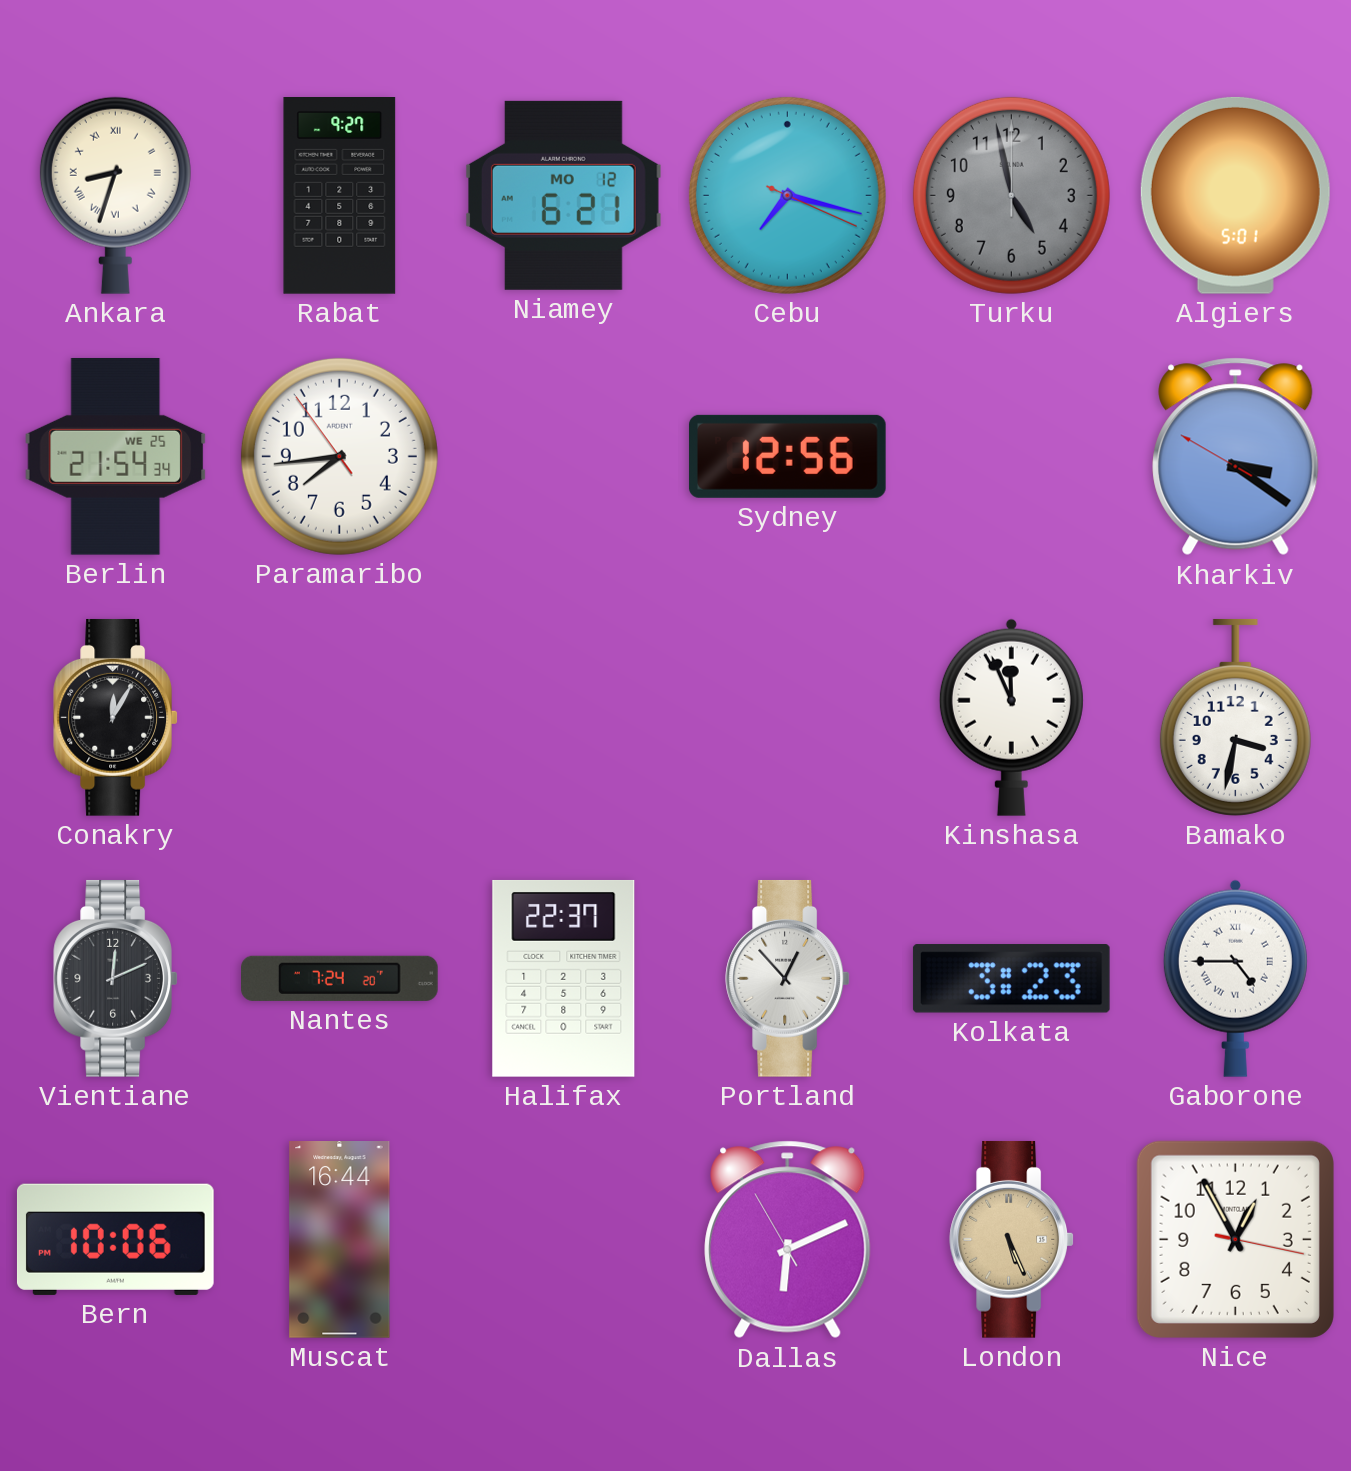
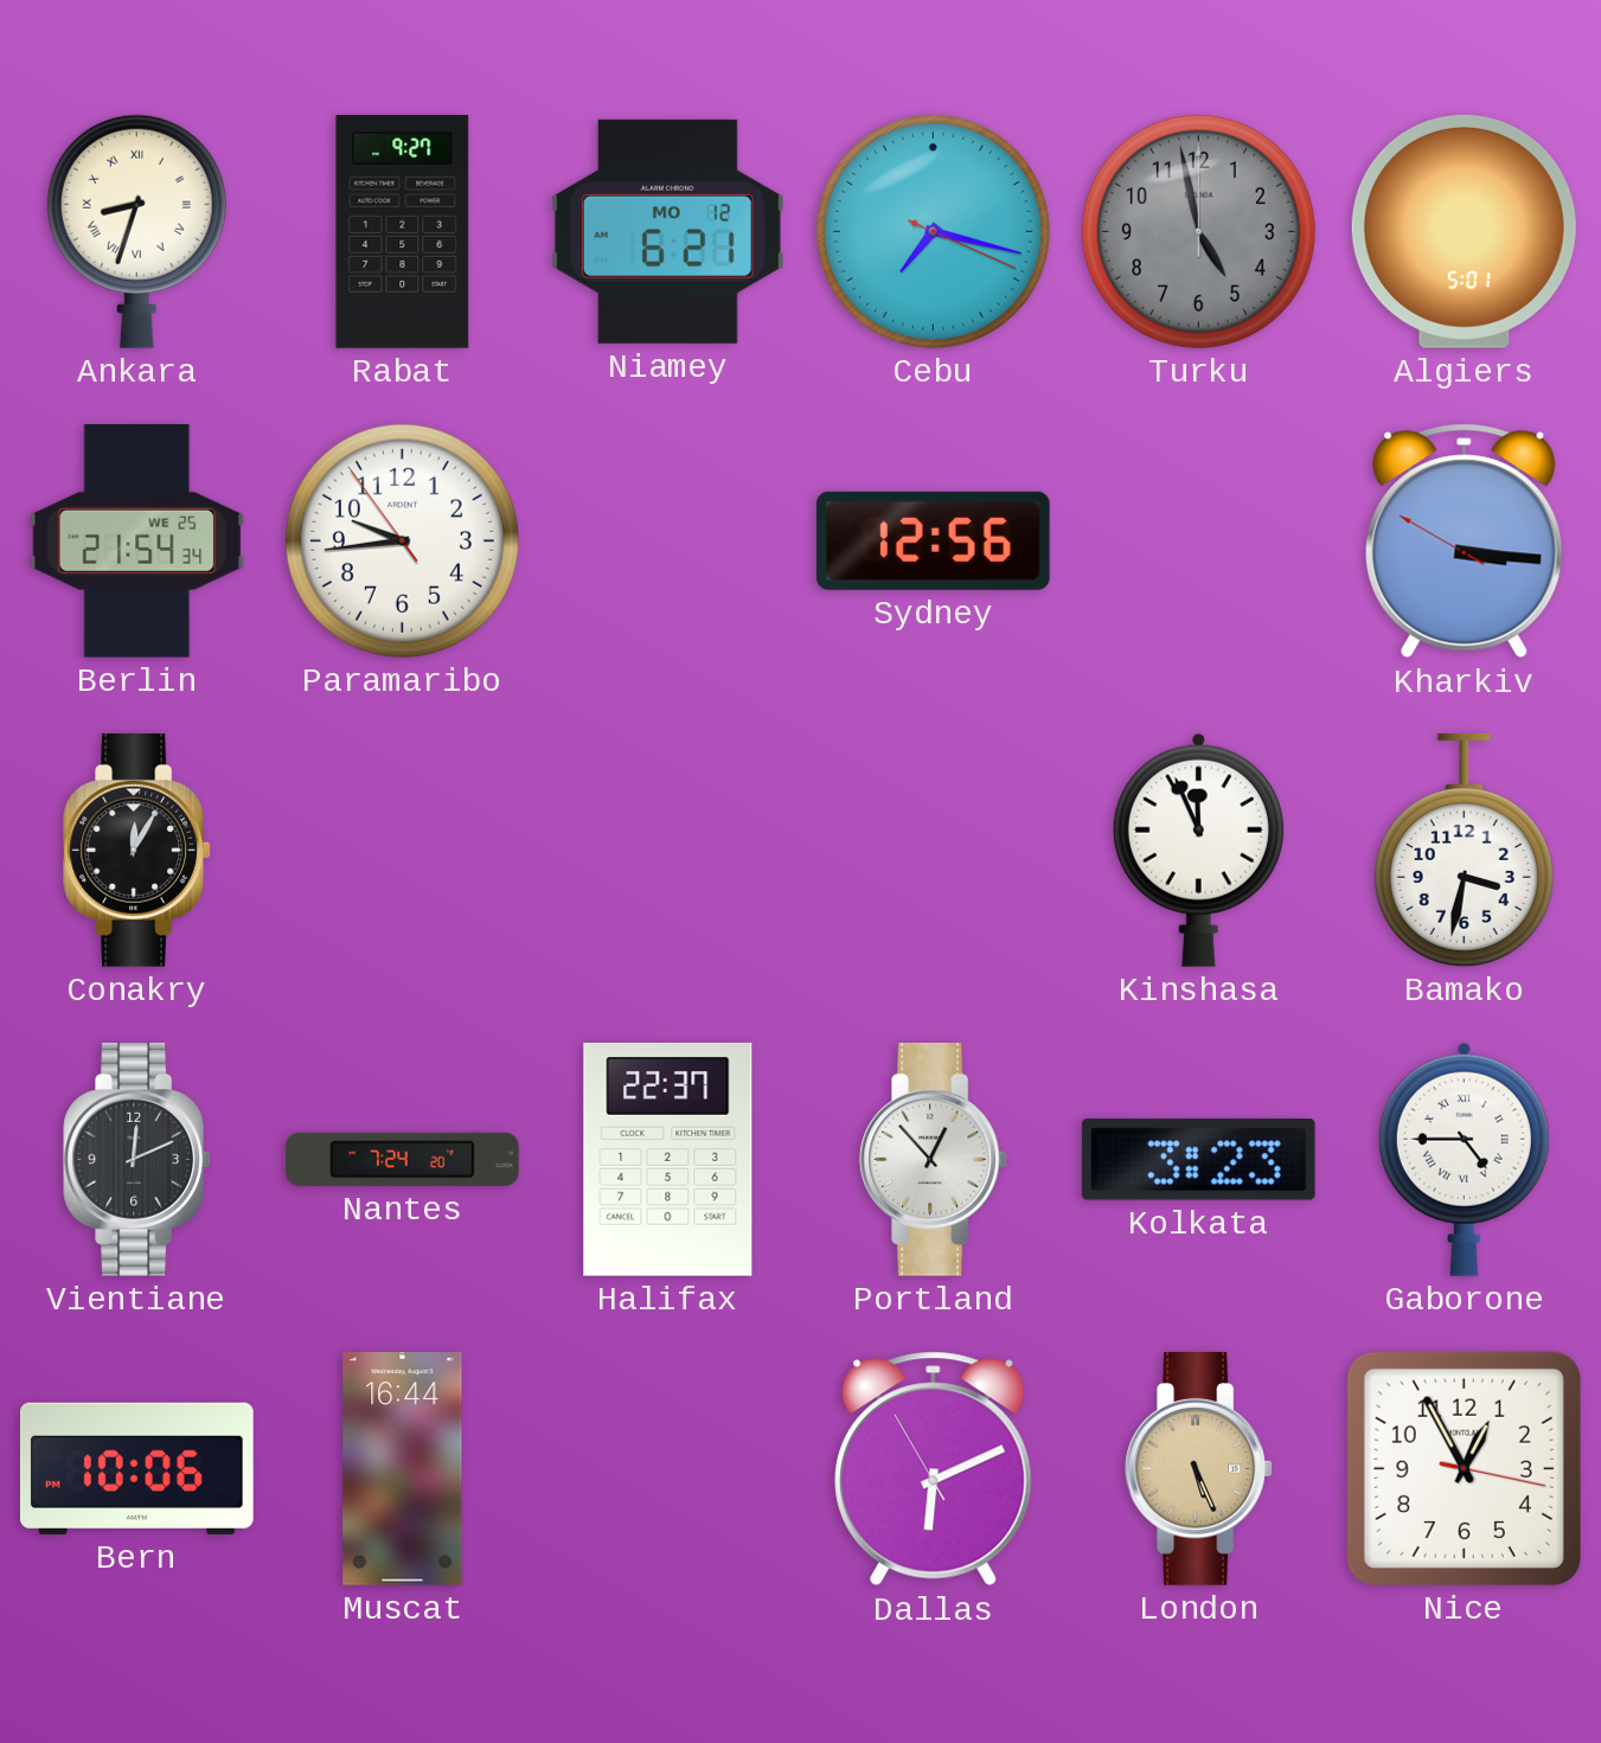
Paramaribo: 7:43 -> 9:43 (402, 540)
Kharkiv: 3:20 -> 3:15 (1465, 542)
